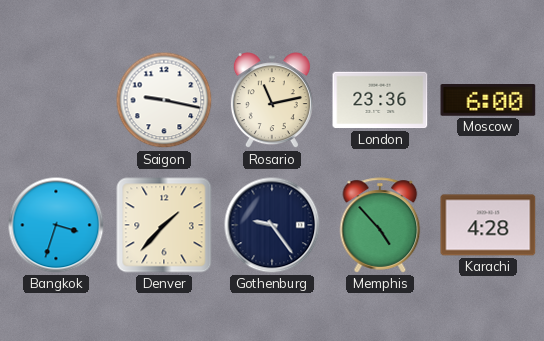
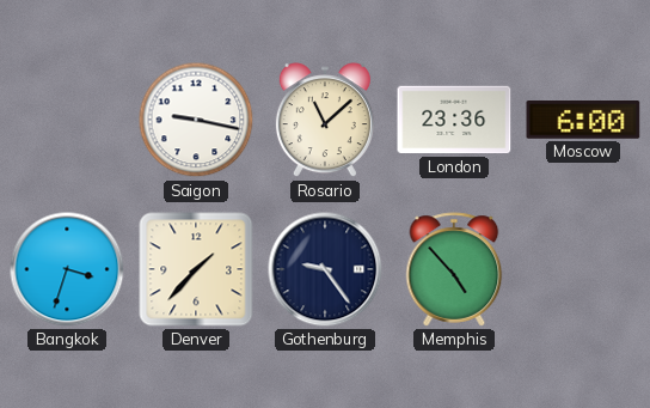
Rosario: 11:13 -> 11:08 (325, 121)
Karachi: 4:28 -> none (488, 225)
